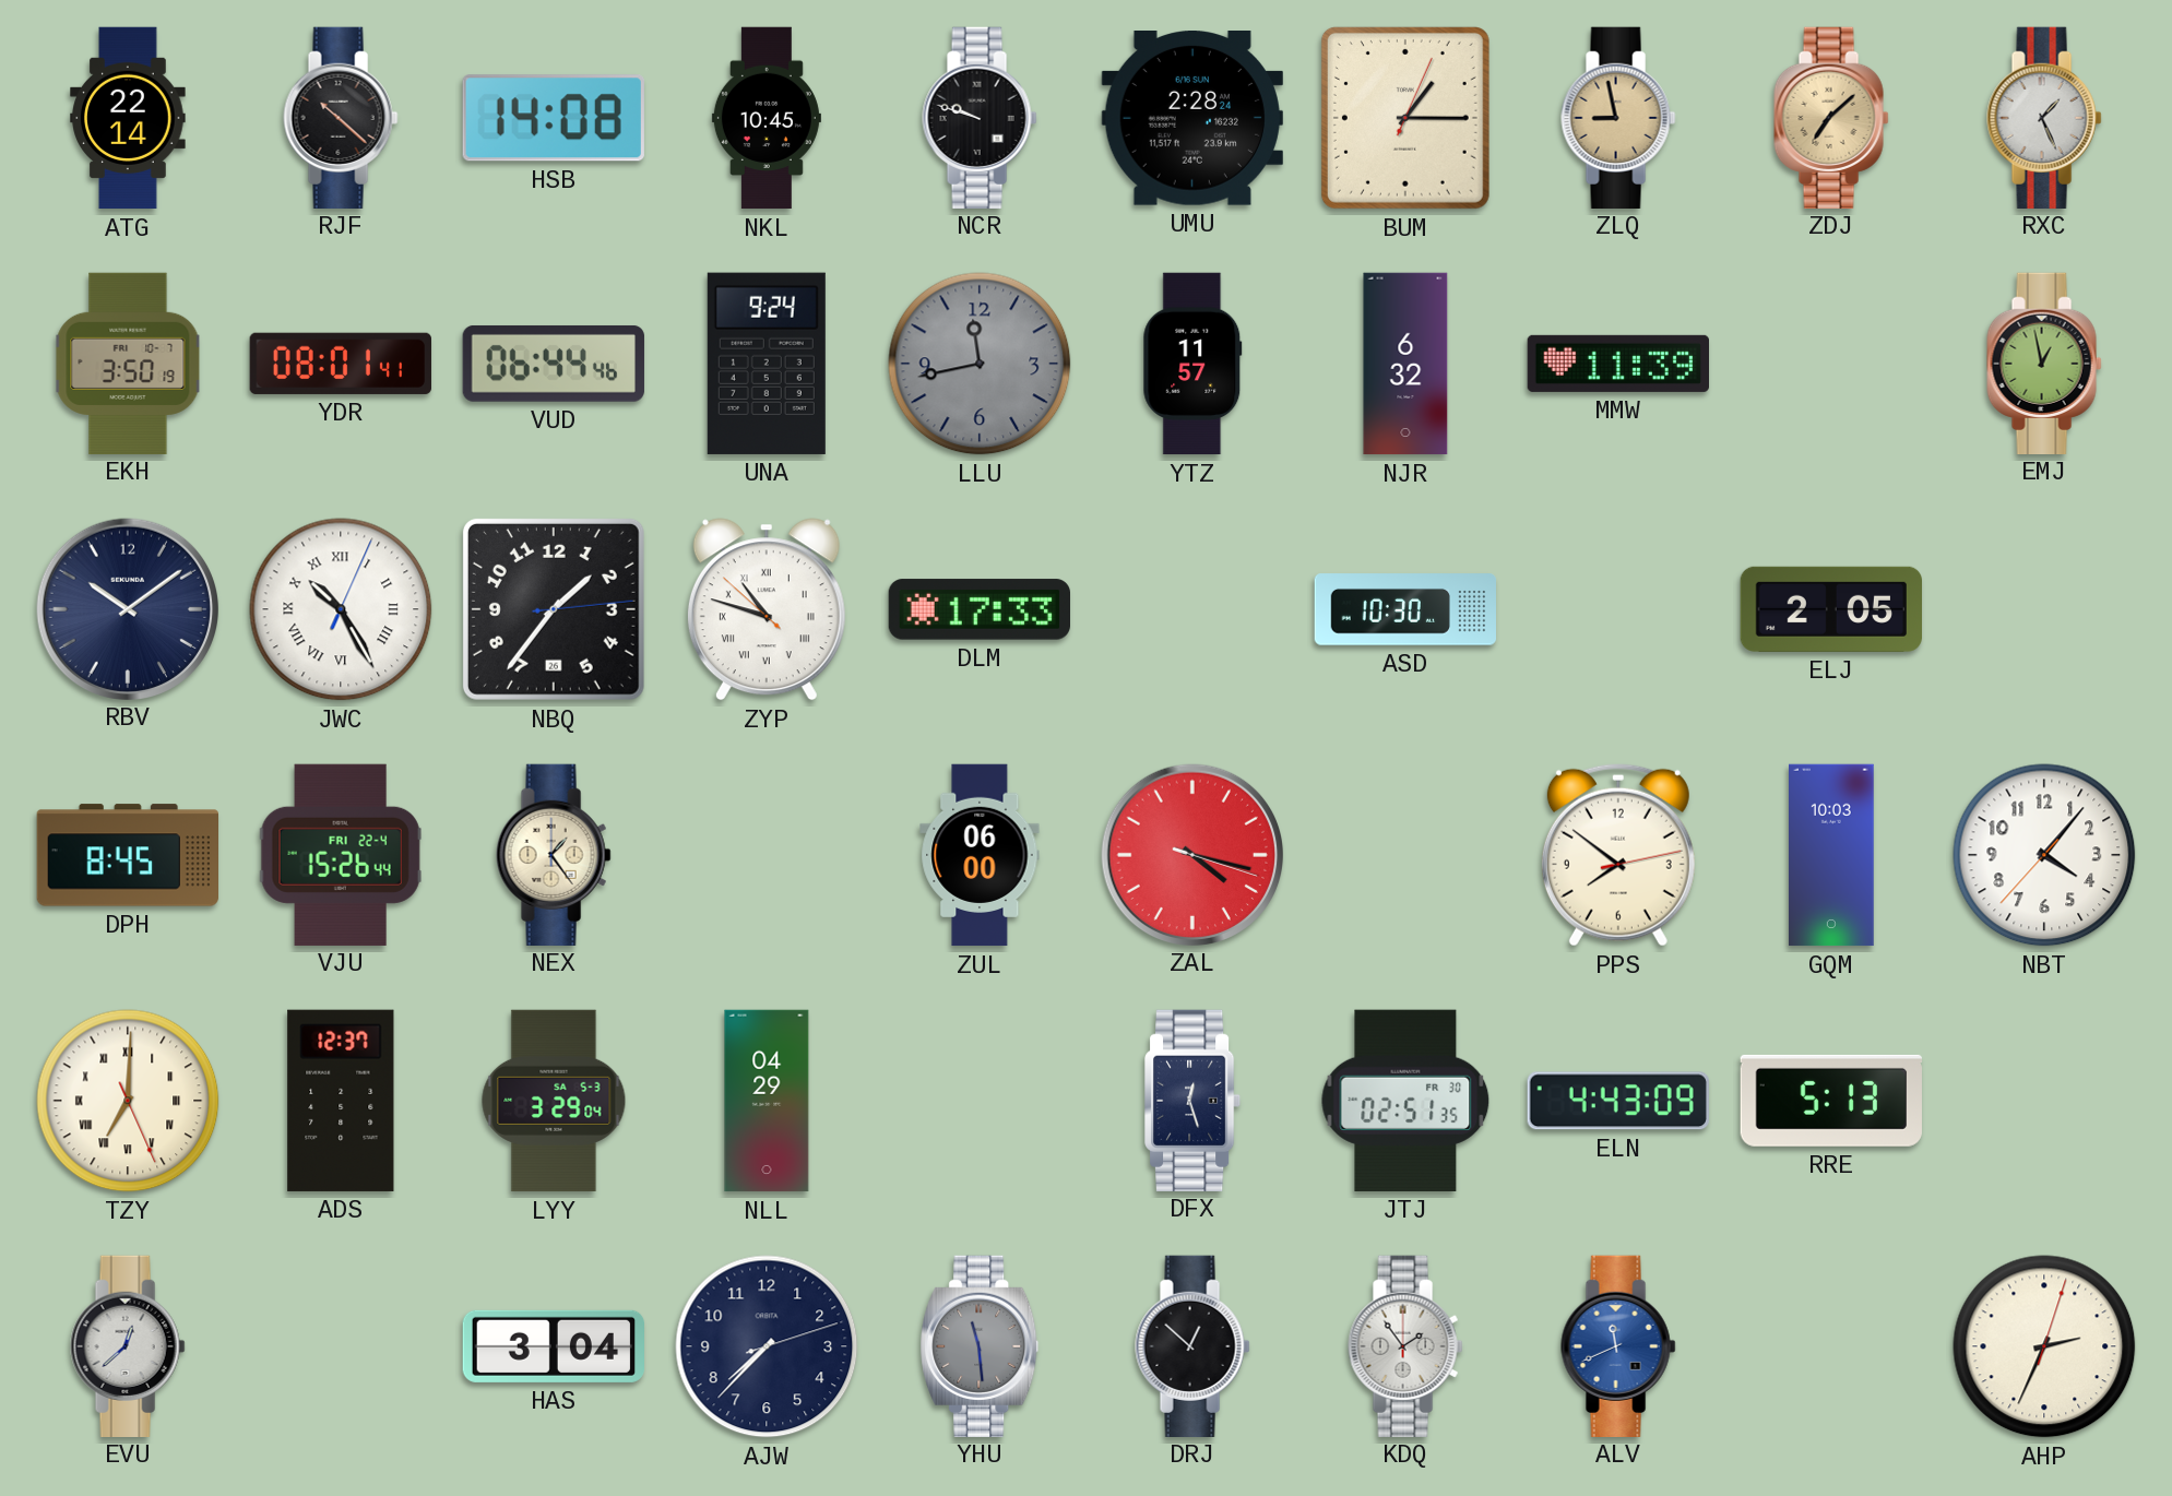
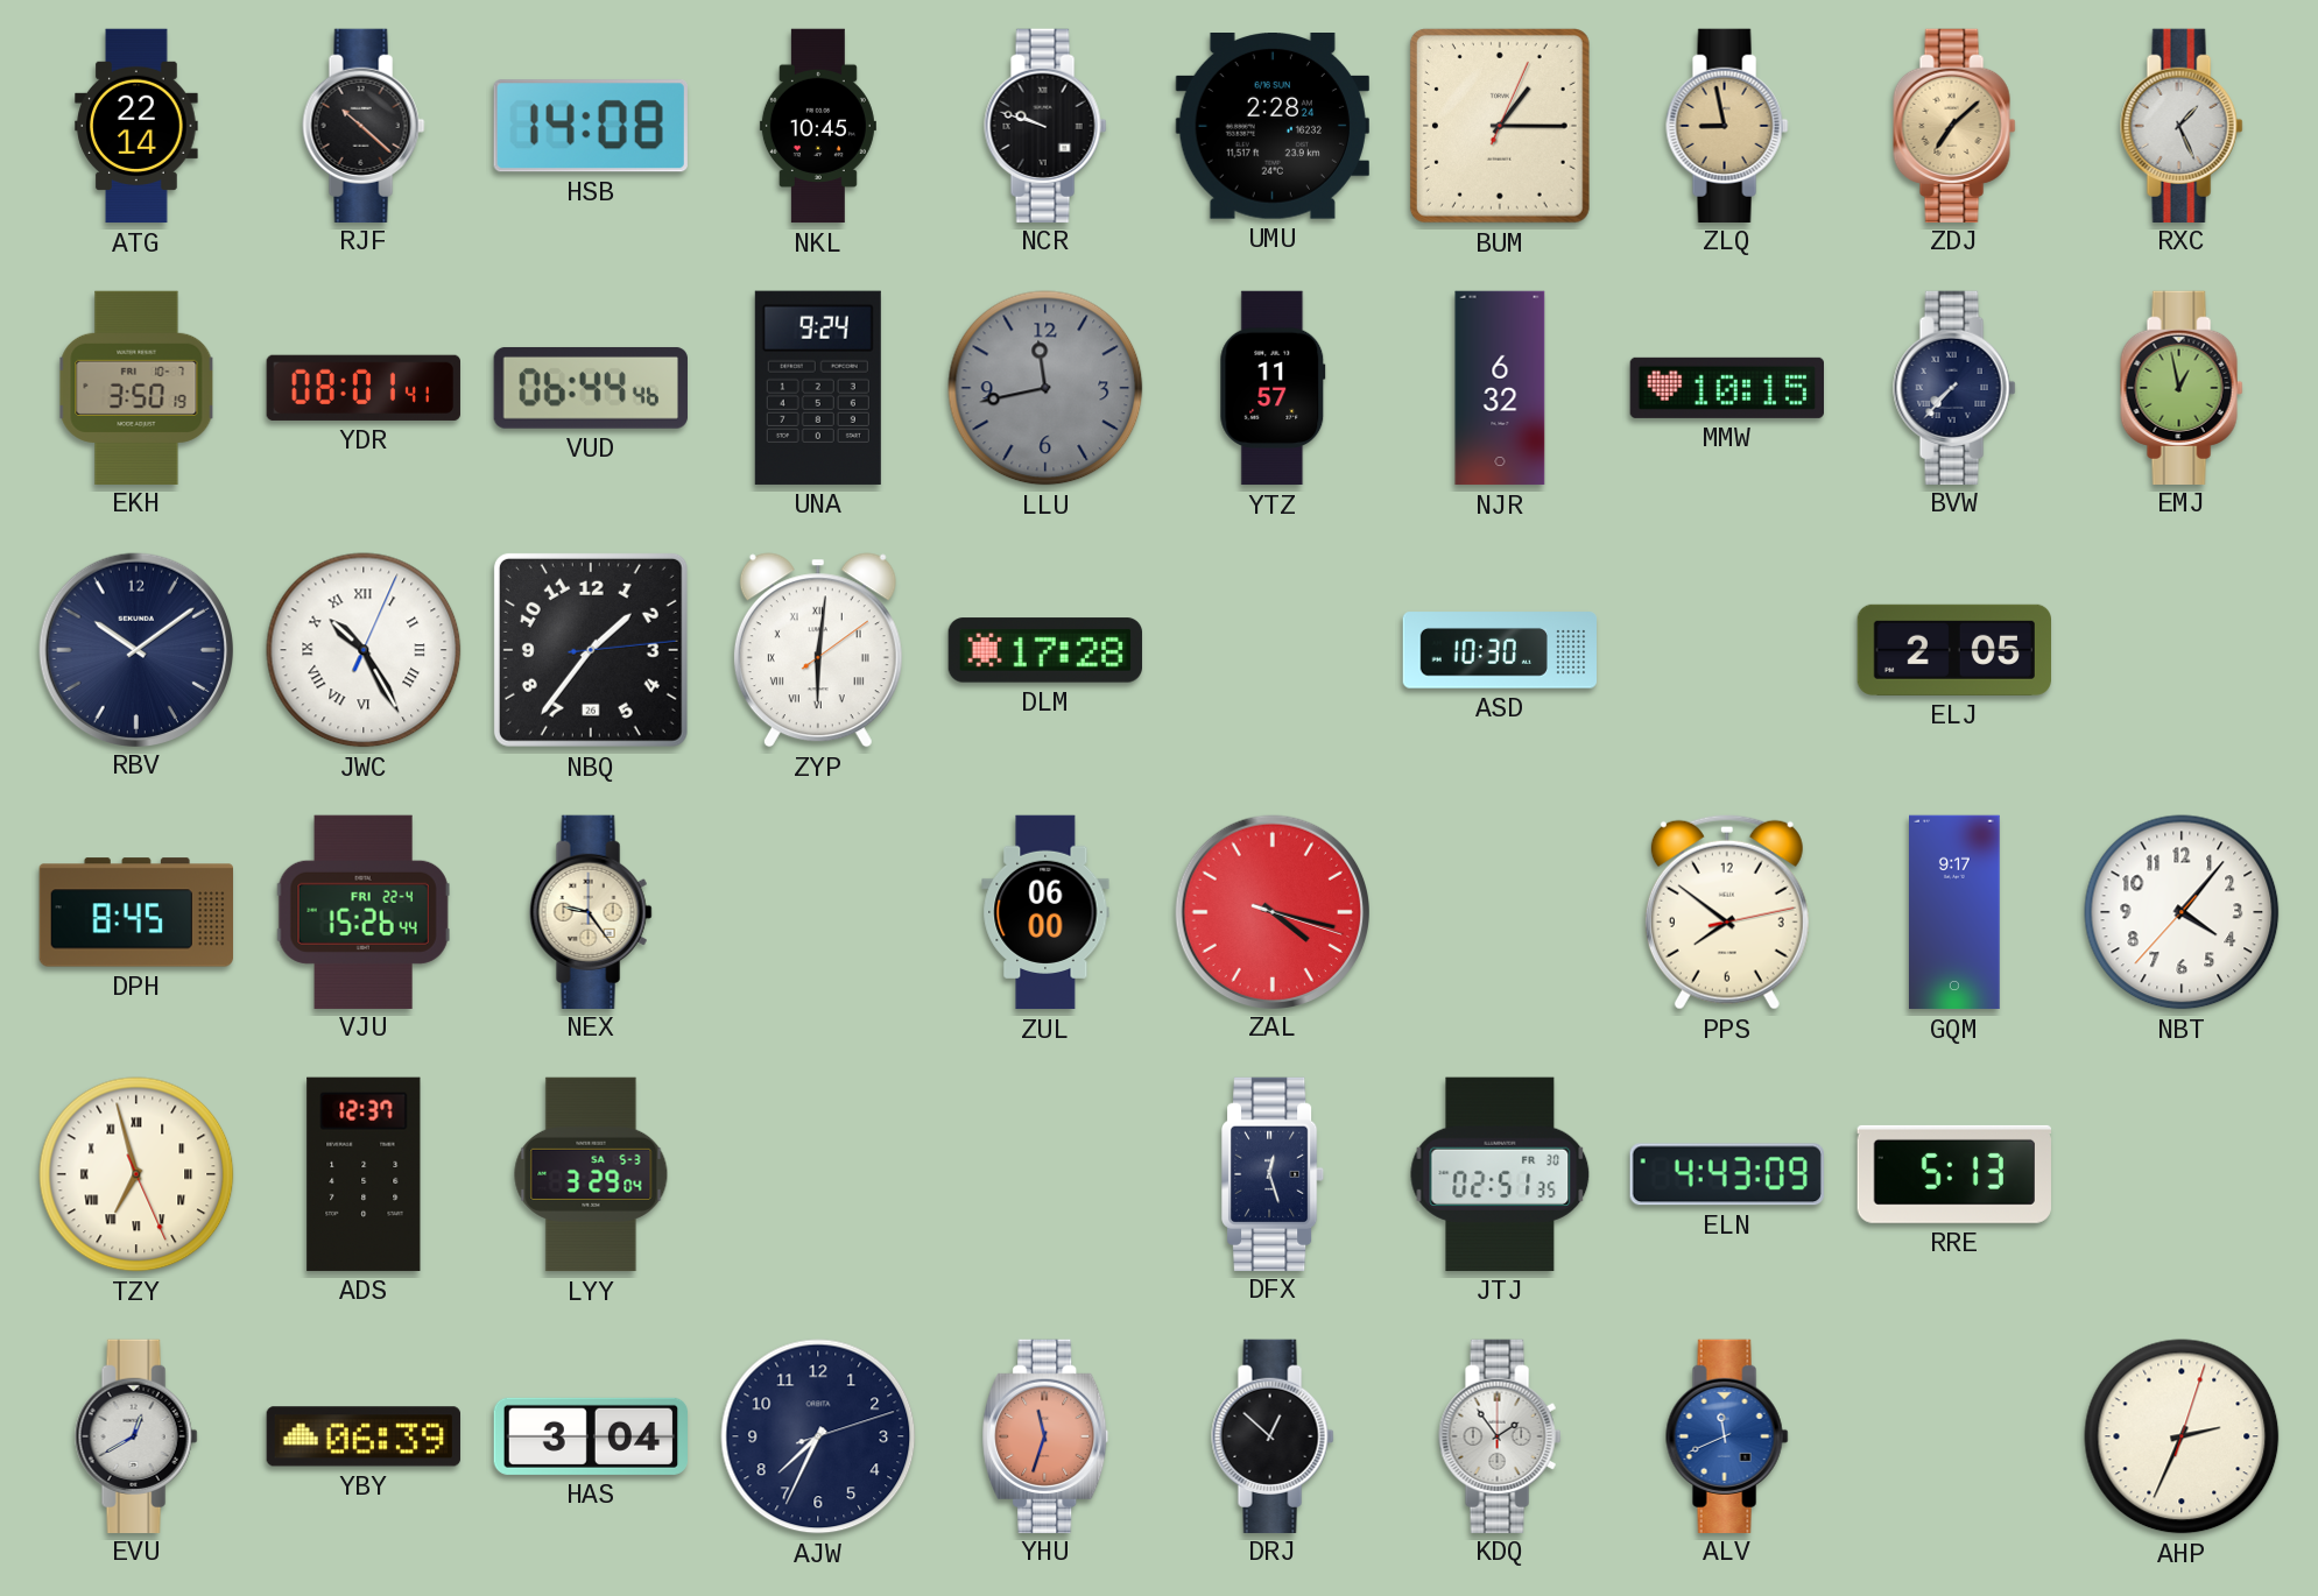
MMW: 11:39 -> 10:15 (1726, 388)
BVW: none -> 7:37 (1954, 387)
ZYP: 10:47 -> 6:01 (818, 650)
DLM: 17:33 -> 17:28 (1044, 650)
NEX: 1:24 -> 9:24 (591, 911)
GQM: 10:03 -> 9:17 (1956, 912)
TZY: 7:00 -> 6:57 (136, 1174)
NLL: 04:29 -> none (767, 1101)
EVU: 12:38 -> 12:40 (136, 1435)
YBY: none -> 06:39 (362, 1436)
AJW: 7:37 -> 7:34 (818, 1436)
YHU: 11:29 -> 11:33 (1045, 1435)
YHU dial: grey -> salmon (1045, 1435)
